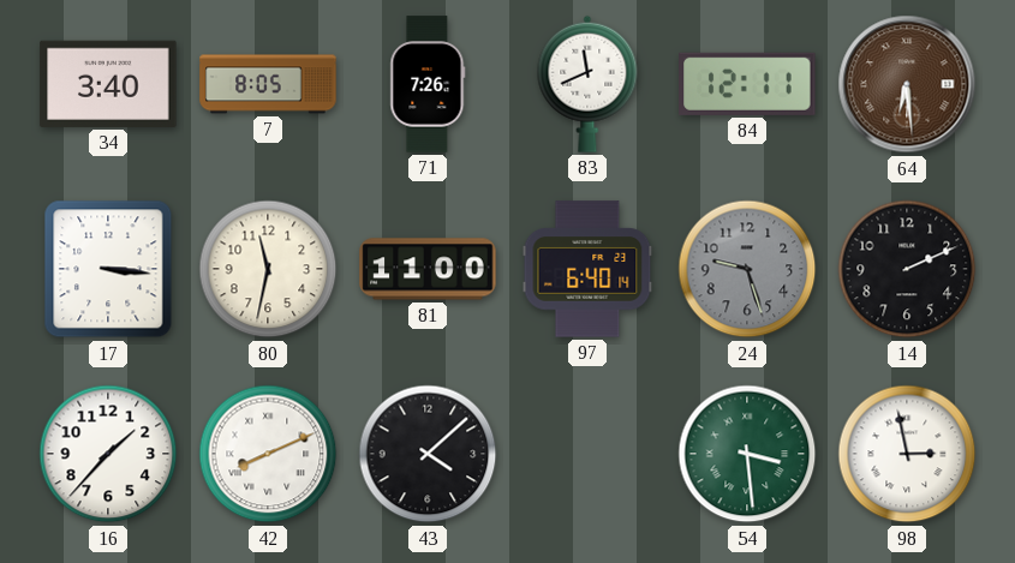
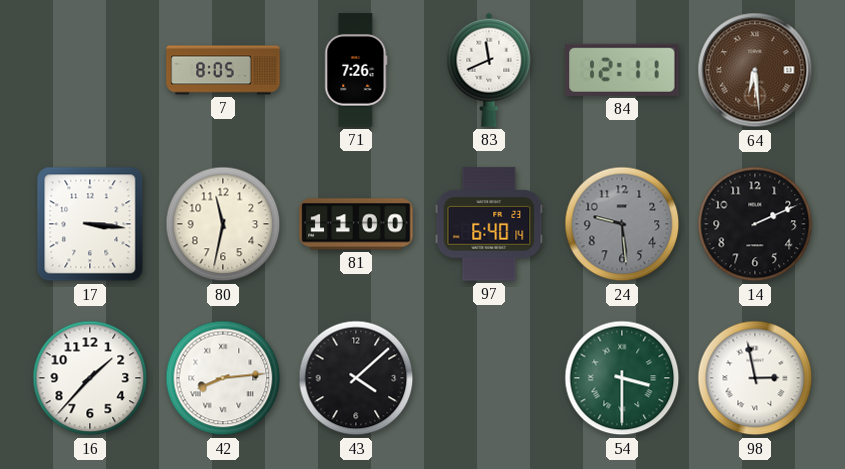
34: 3:40 -> none (108, 84)
24: 9:27 -> 9:29 (622, 224)
42: 8:11 -> 8:14 (223, 378)
54: 3:29 -> 3:30 (622, 378)
